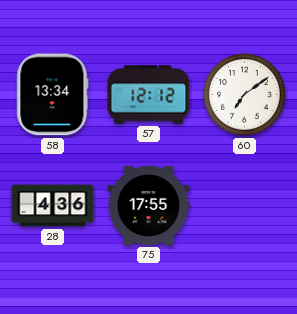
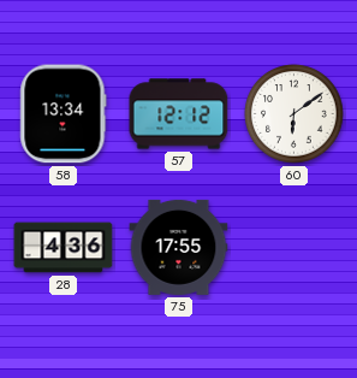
60: 7:09 -> 6:09 (294, 114)
